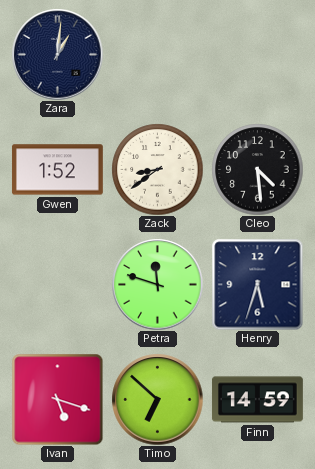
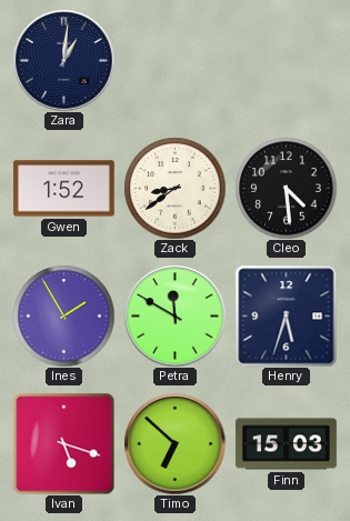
Ines: none -> 1:55 (63, 315)
Petra: 11:48 -> 11:50 (174, 315)
Finn: 14:59 -> 15:03 (286, 444)
